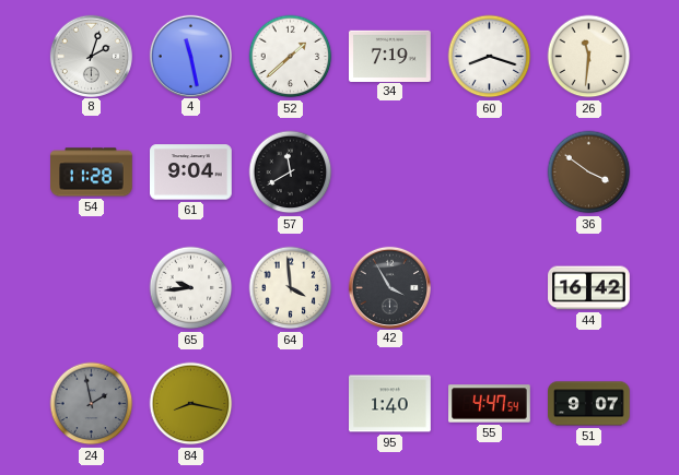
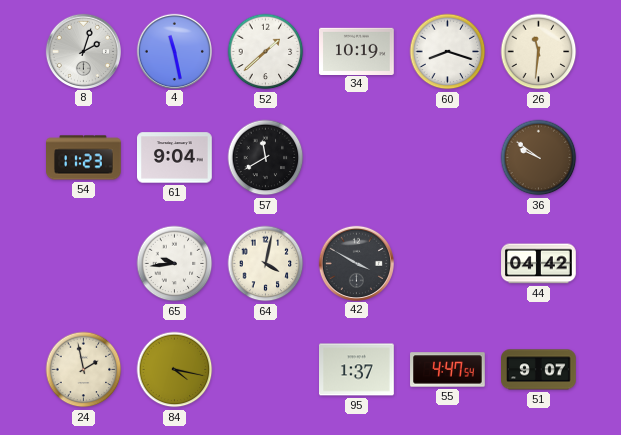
34: 7:19 -> 10:19 (357, 51)
54: 11:28 -> 11:23 (84, 158)
36: 3:51 -> 9:51 (539, 158)
64: 3:59 -> 4:02 (266, 264)
42: 3:55 -> 3:50 (356, 263)
44: 16:42 -> 04:42 (539, 264)
24 dial: grey -> cream (84, 370)
84: 8:17 -> 4:17 (175, 370)
95: 1:40 -> 1:37 (357, 370)
